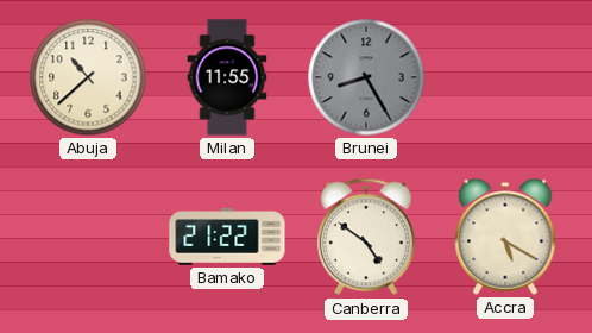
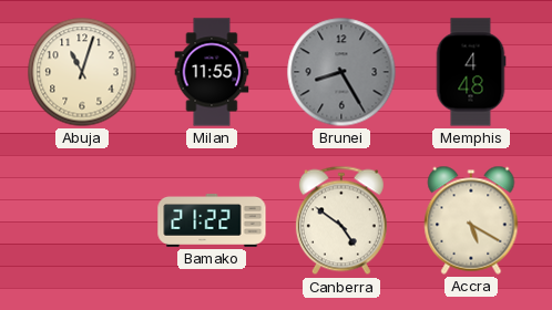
Abuja: 10:38 -> 11:03 (82, 72)
Memphis: none -> 4:48 (471, 72)
